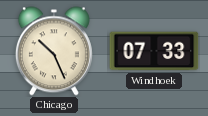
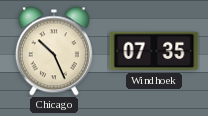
Windhoek: 07:33 -> 07:35 (154, 51)
